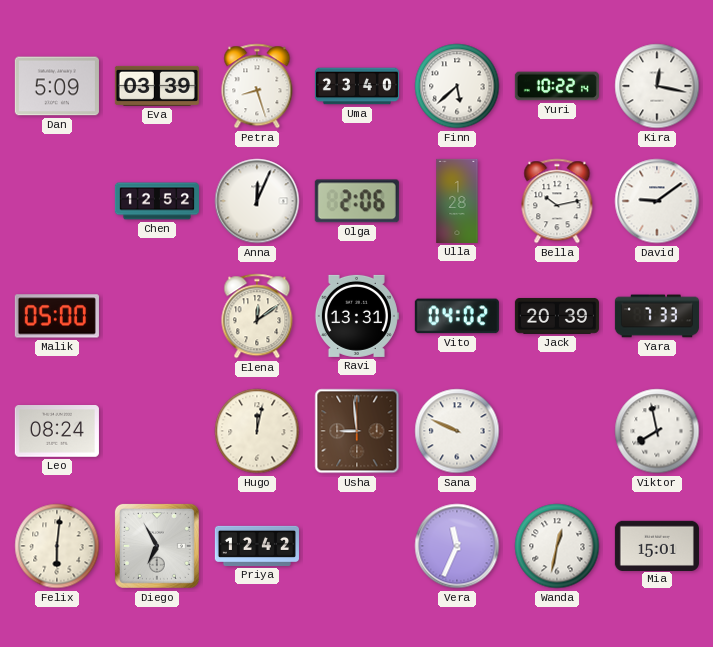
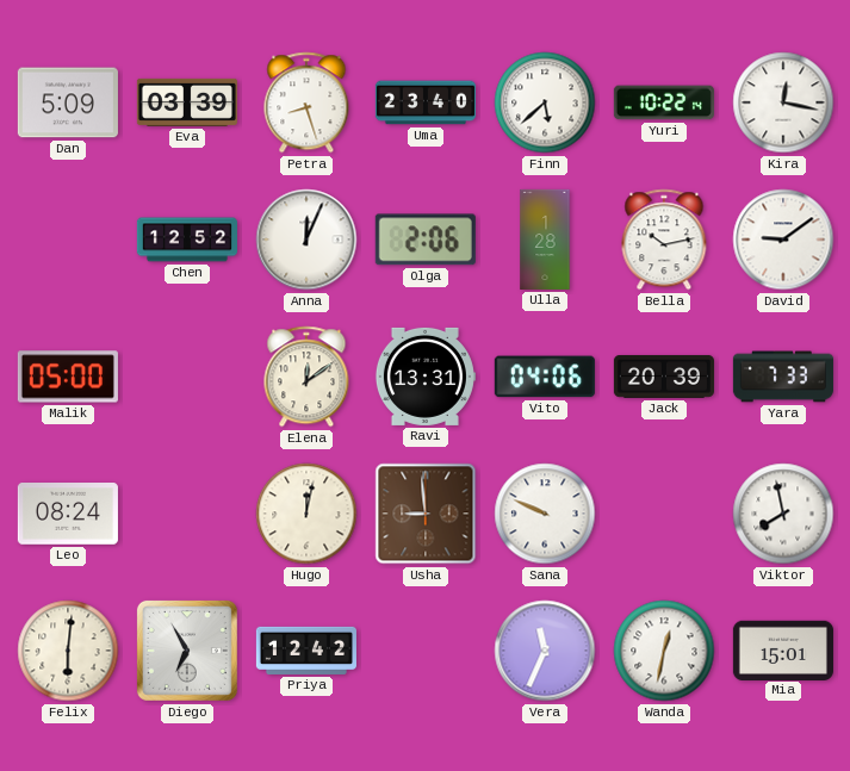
Vito: 04:02 -> 04:06 (545, 377)
